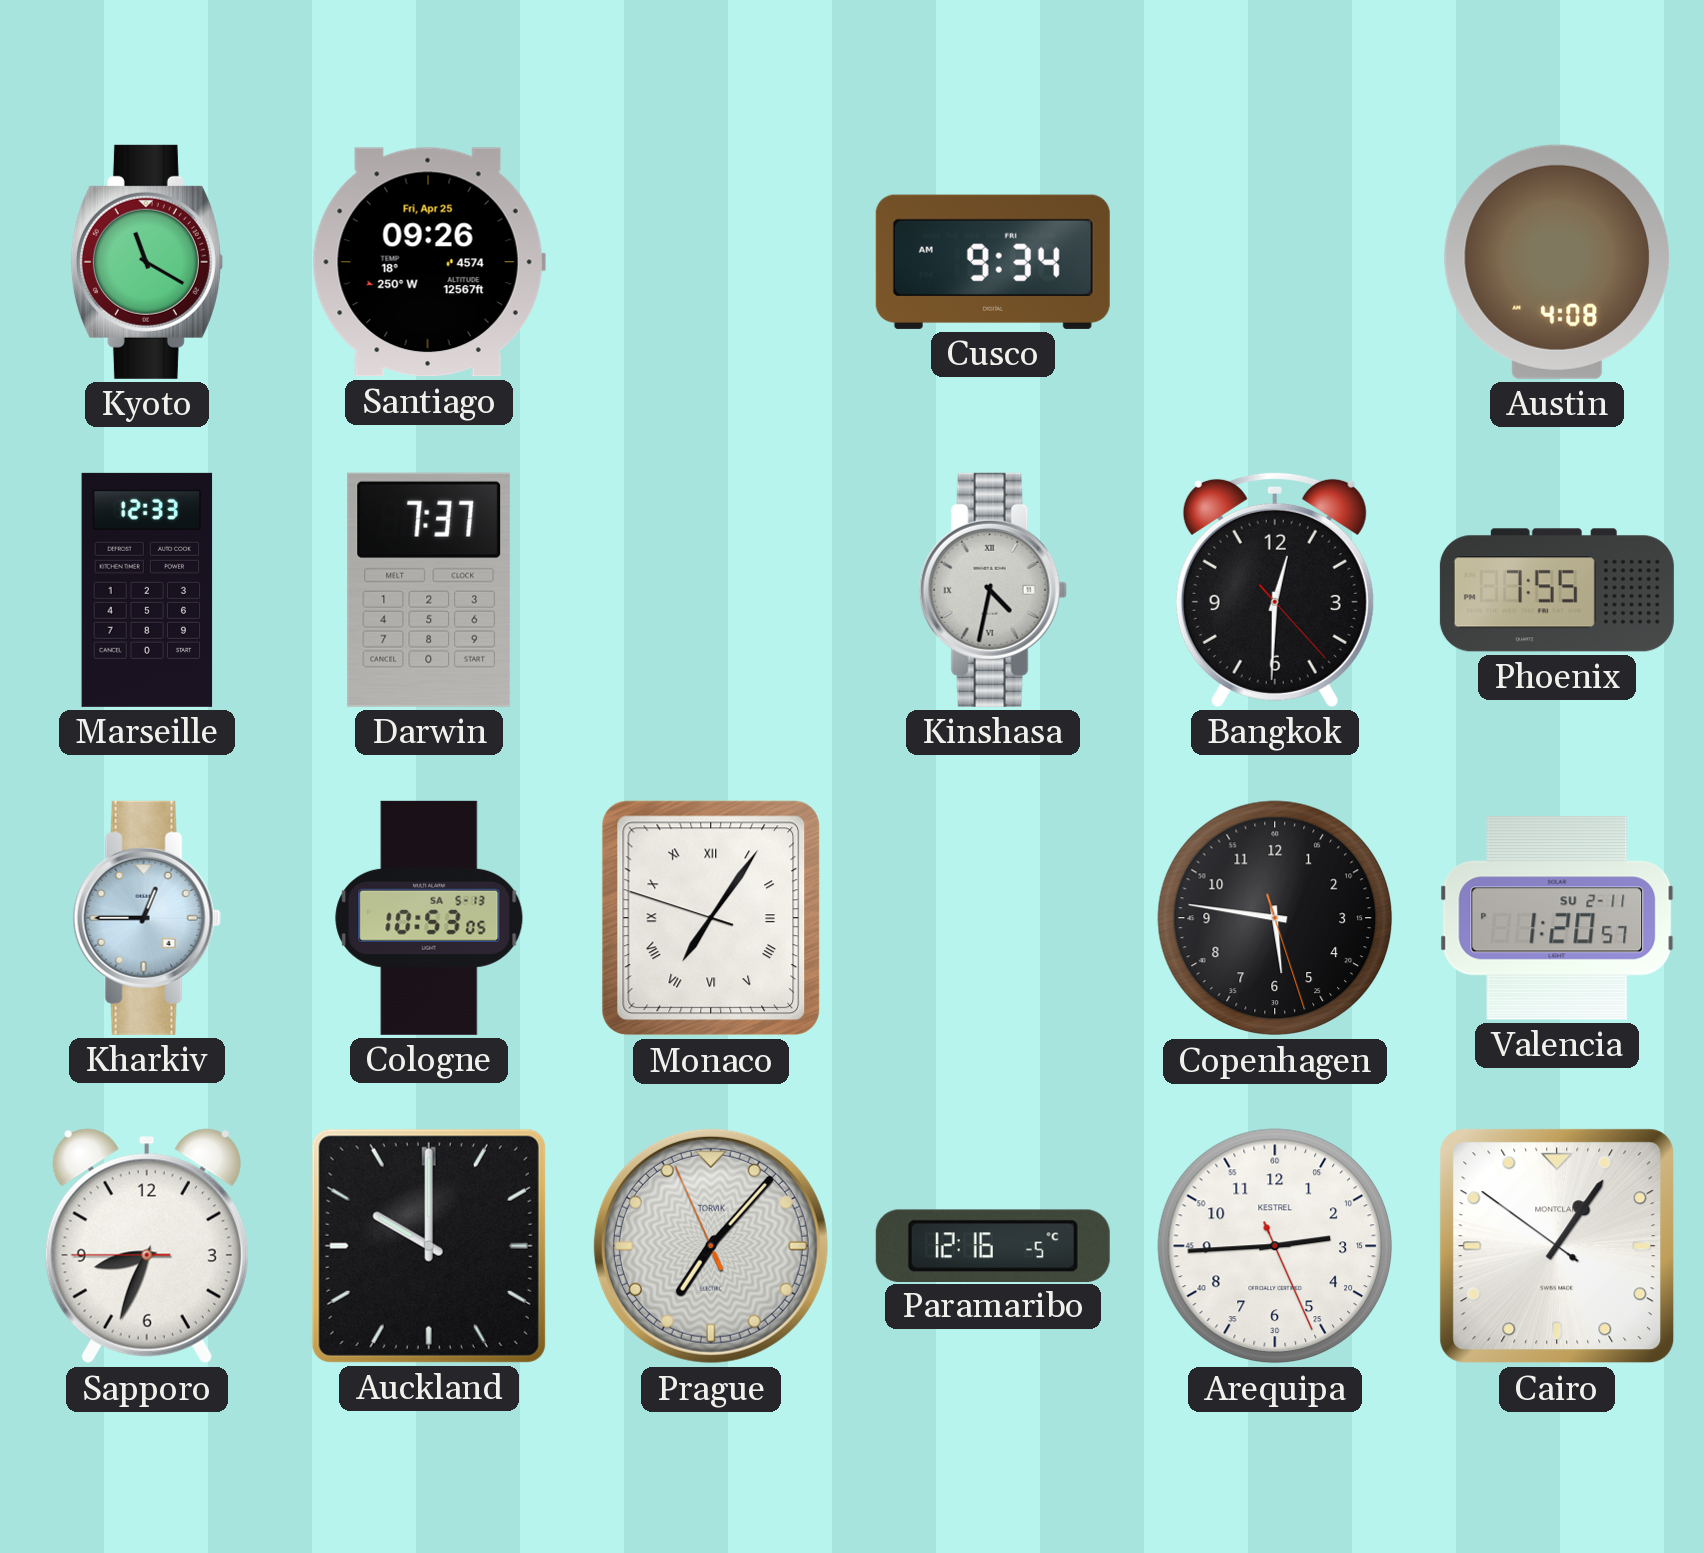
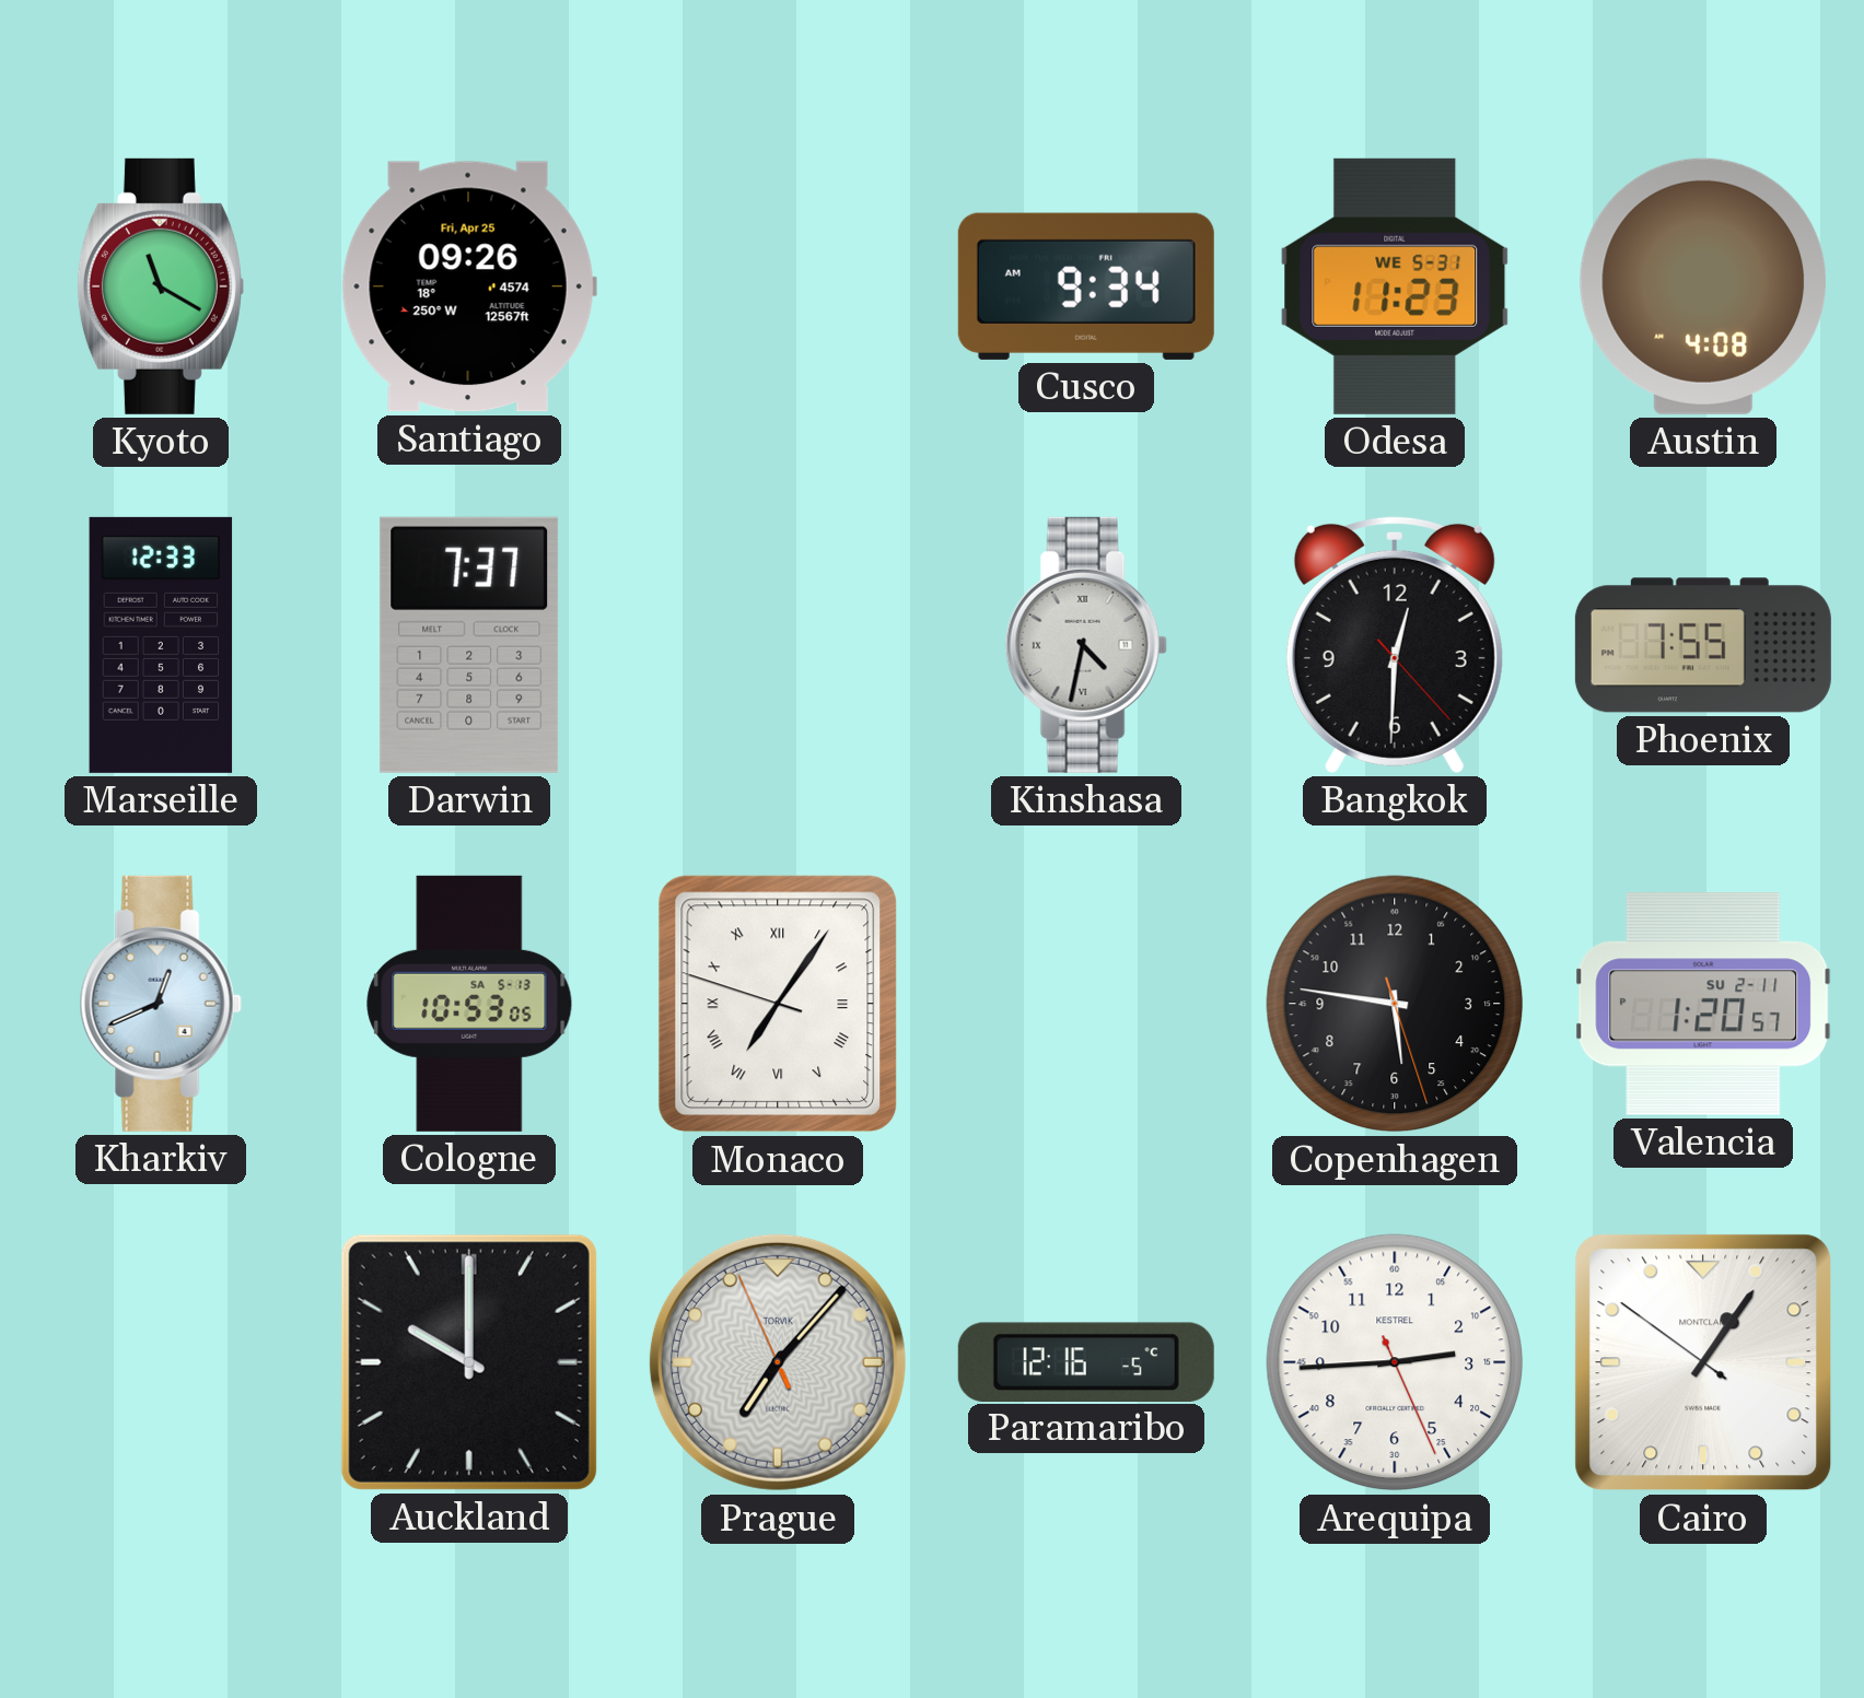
Odesa: none -> 11:23 (1395, 286)
Kharkiv: 12:45 -> 12:41 (161, 1004)
Sapporo: 8:33 -> none (147, 1246)
